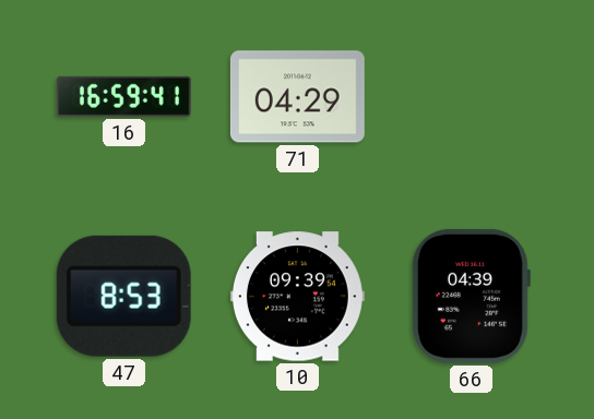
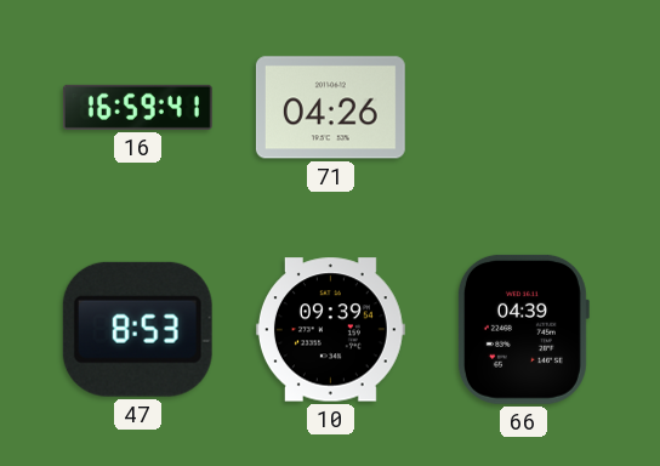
71: 04:29 -> 04:26 (330, 108)
